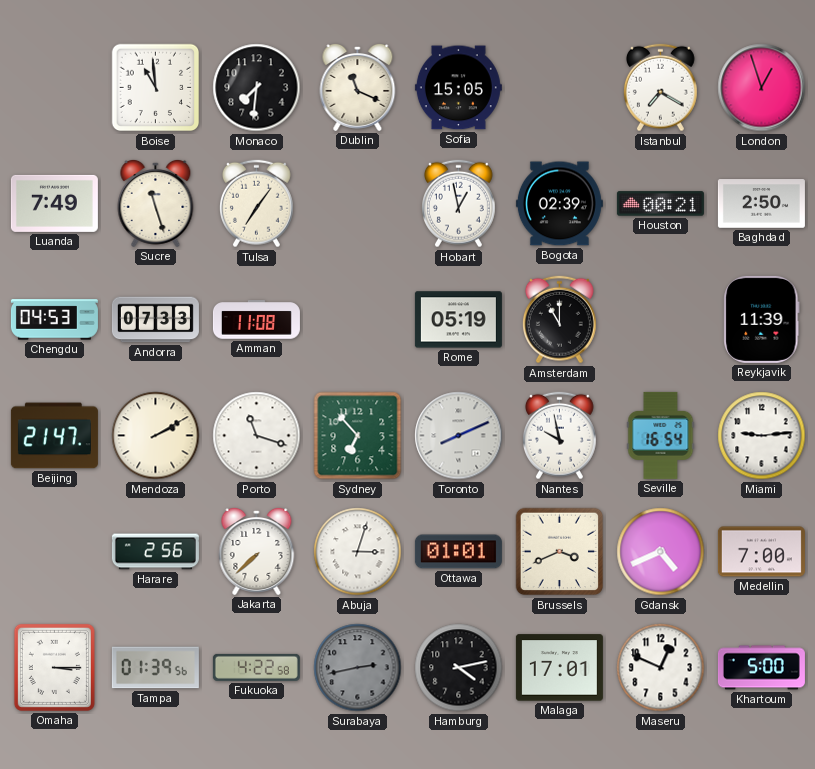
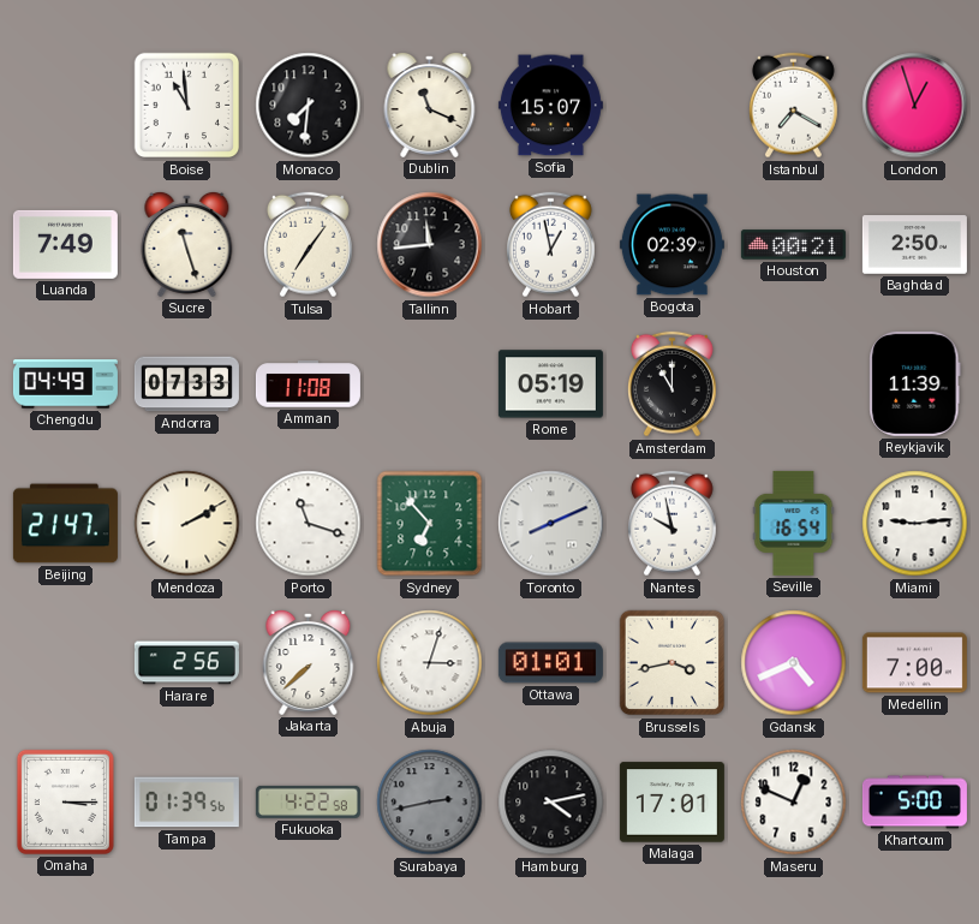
Sofia: 15:05 -> 15:07 (550, 106)
Tallinn: none -> 11:44 (430, 245)
Chengdu: 04:53 -> 04:49 (65, 384)
Brussels: 3:41 -> 3:43 (673, 663)
